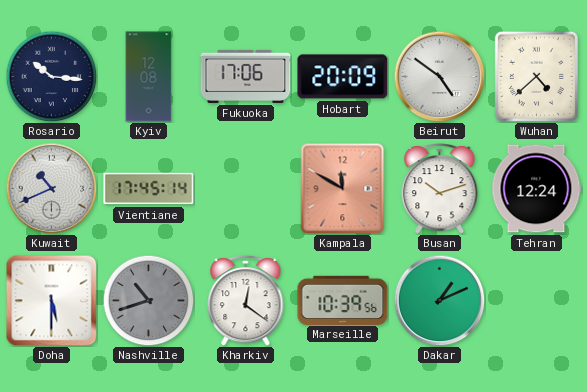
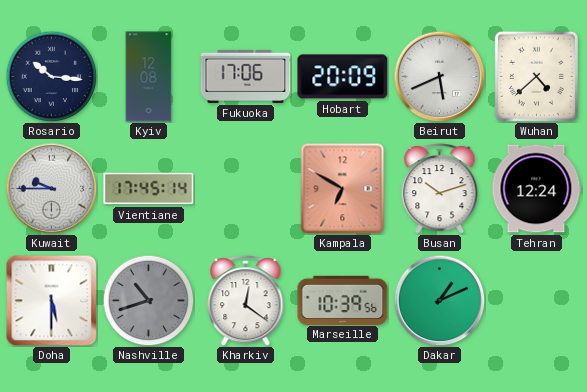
Beirut: 4:51 -> 5:41 (439, 76)
Kuwait: 10:41 -> 9:45 (51, 188)
Kampala: 11:50 -> 6:50 (343, 189)
